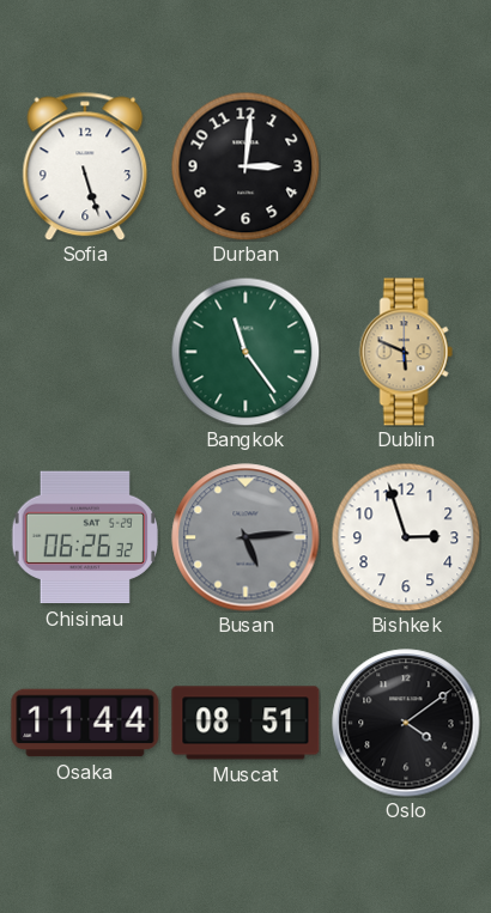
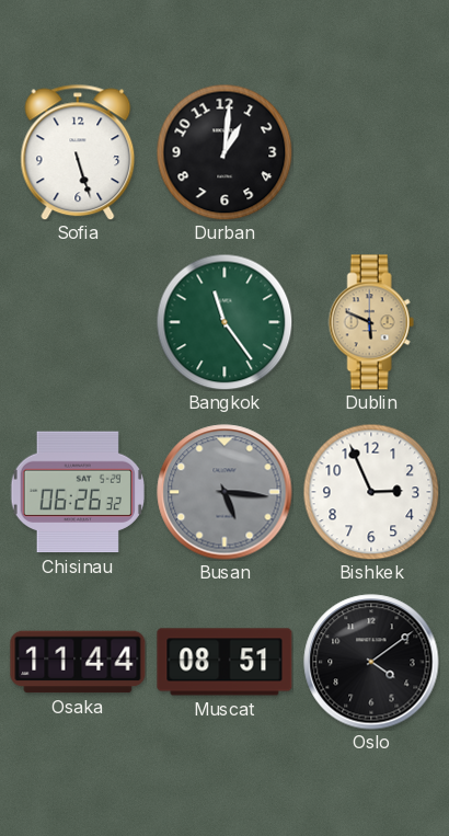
Durban: 3:01 -> 1:01 (225, 152)
Busan: 5:14 -> 5:16 (225, 492)
Bishkek: 2:57 -> 2:56 (371, 492)
